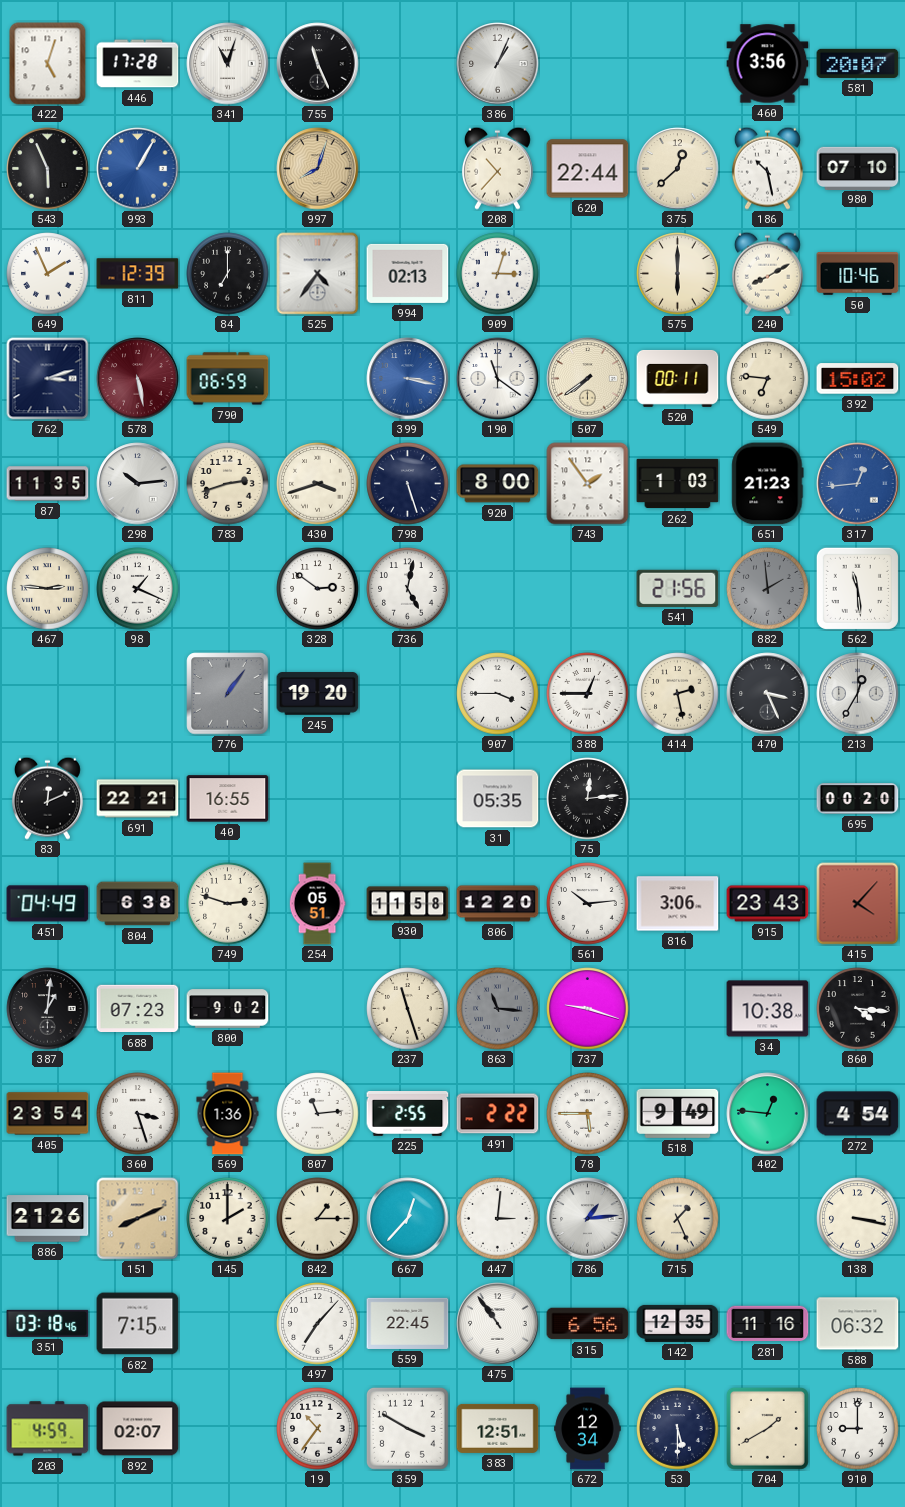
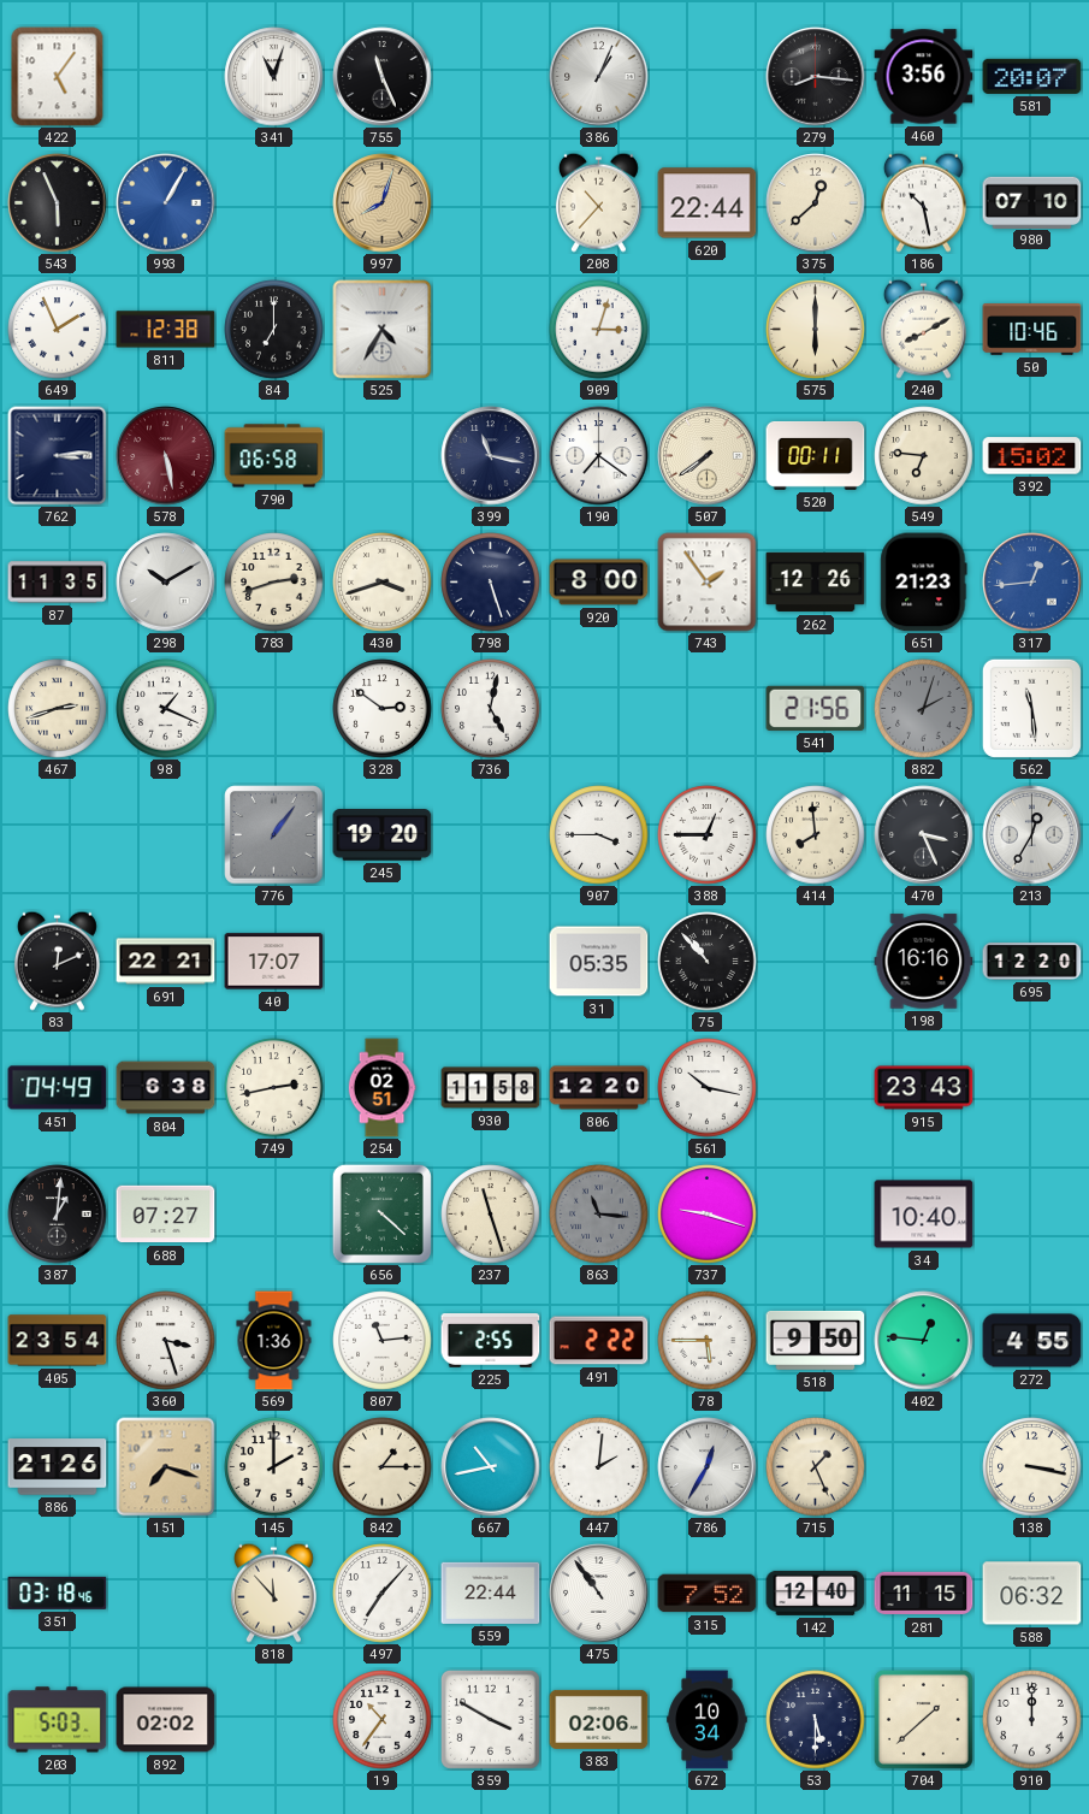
422: 5:03 -> 5:06 (58, 77)
446: 17:28 -> none (138, 64)
279: none -> 8:16 (816, 77)
811: 12:39 -> 12:38 (166, 330)
525: 4:36 -> 4:35 (383, 330)
994: 02:13 -> none (408, 273)
762: 3:12 -> 3:14 (58, 456)
790: 06:59 -> 06:58 (274, 456)
399: 3:17 -> 11:17 (491, 456)
399 dial: blue -> navy (491, 456)
190: 11:21 -> 7:21 (599, 456)
298: 10:14 -> 10:10 (166, 583)
262: 1:03 -> 12:26 (816, 583)
467: 2:46 -> 2:42 (58, 709)
882: 1:59 -> 2:03 (924, 709)
414: 2:28 -> 7:59 (816, 835)
40: 16:55 -> 17:07 (274, 962)
75: 12:14 -> 10:53 (708, 962)
198: none -> 16:16 (924, 962)
695: 00:20 -> 12:20 (1032, 962)
749: 2:48 -> 2:43 (274, 1088)
254: 05:51 -> 02:51 (381, 1088)
561: 10:14 -> 10:17 (708, 1088)
816: 3:06 -> none (678, 904)
415: 4:07 -> none (858, 904)
688: 07:23 -> 07:27 (166, 1215)
800: 9:02 -> none (228, 1009)
656: none -> 4:22 (381, 1213)
34: 10:38 -> 10:40 (924, 1215)
860: 4:16 -> none (858, 1009)
518: 9:49 -> 9:50 (816, 1340)
272: 4:54 -> 4:55 (1032, 1341)
151: 8:11 -> 7:18 (166, 1467)
667: 12:37 -> 10:43 (491, 1467)
447: 3:01 -> 2:01 (599, 1467)
786: 1:14 -> 12:35 (708, 1467)
682: 7:15 -> none (138, 1324)
818: none -> 11:53 (273, 1593)
559: 22:45 -> 22:44 (491, 1593)
315: 6:56 -> 7:52 (708, 1594)
142: 12:35 -> 12:40 (816, 1593)
281: 11:16 -> 11:15 (924, 1594)
203: 4:59 -> 5:03 (58, 1720)
892: 02:07 -> 02:02 (166, 1720)
383: 12:51 -> 02:06 (599, 1719)
672: 12:34 -> 10:34 (708, 1720)
704: 1:40 -> 1:38 (923, 1719)
910: 9:00 -> 12:00 (1032, 1720)
